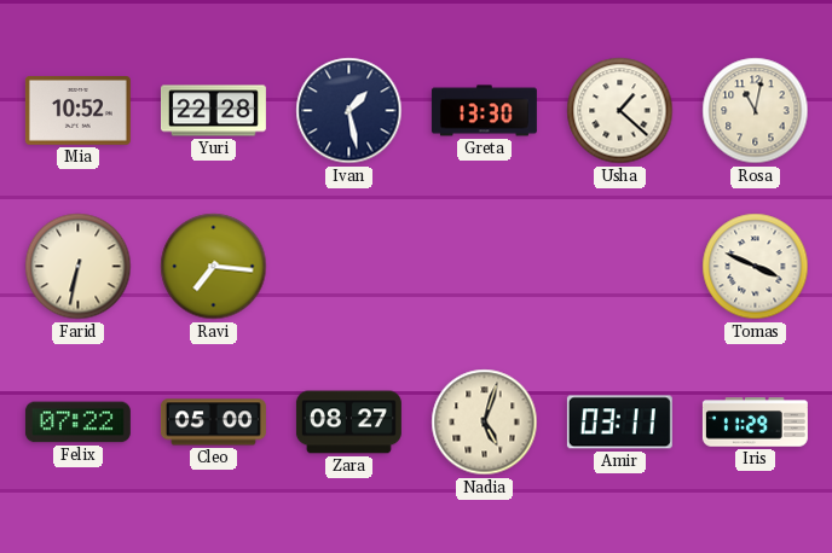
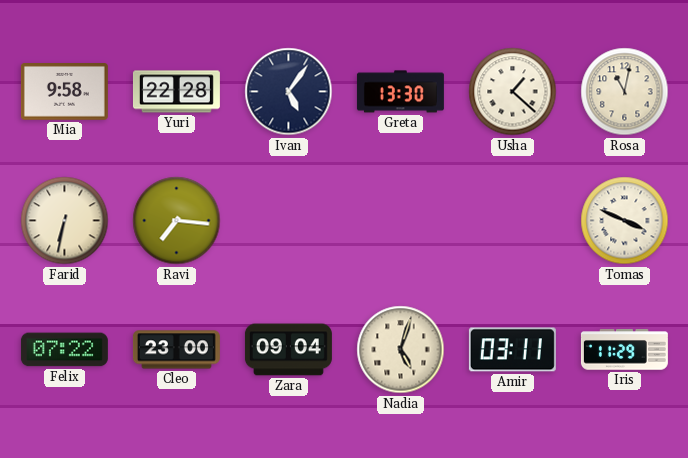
Mia: 10:52 -> 9:58 (64, 92)
Ivan: 1:28 -> 5:06 (289, 92)
Cleo: 05:00 -> 23:00 (176, 350)
Zara: 08:27 -> 09:04 (288, 350)
